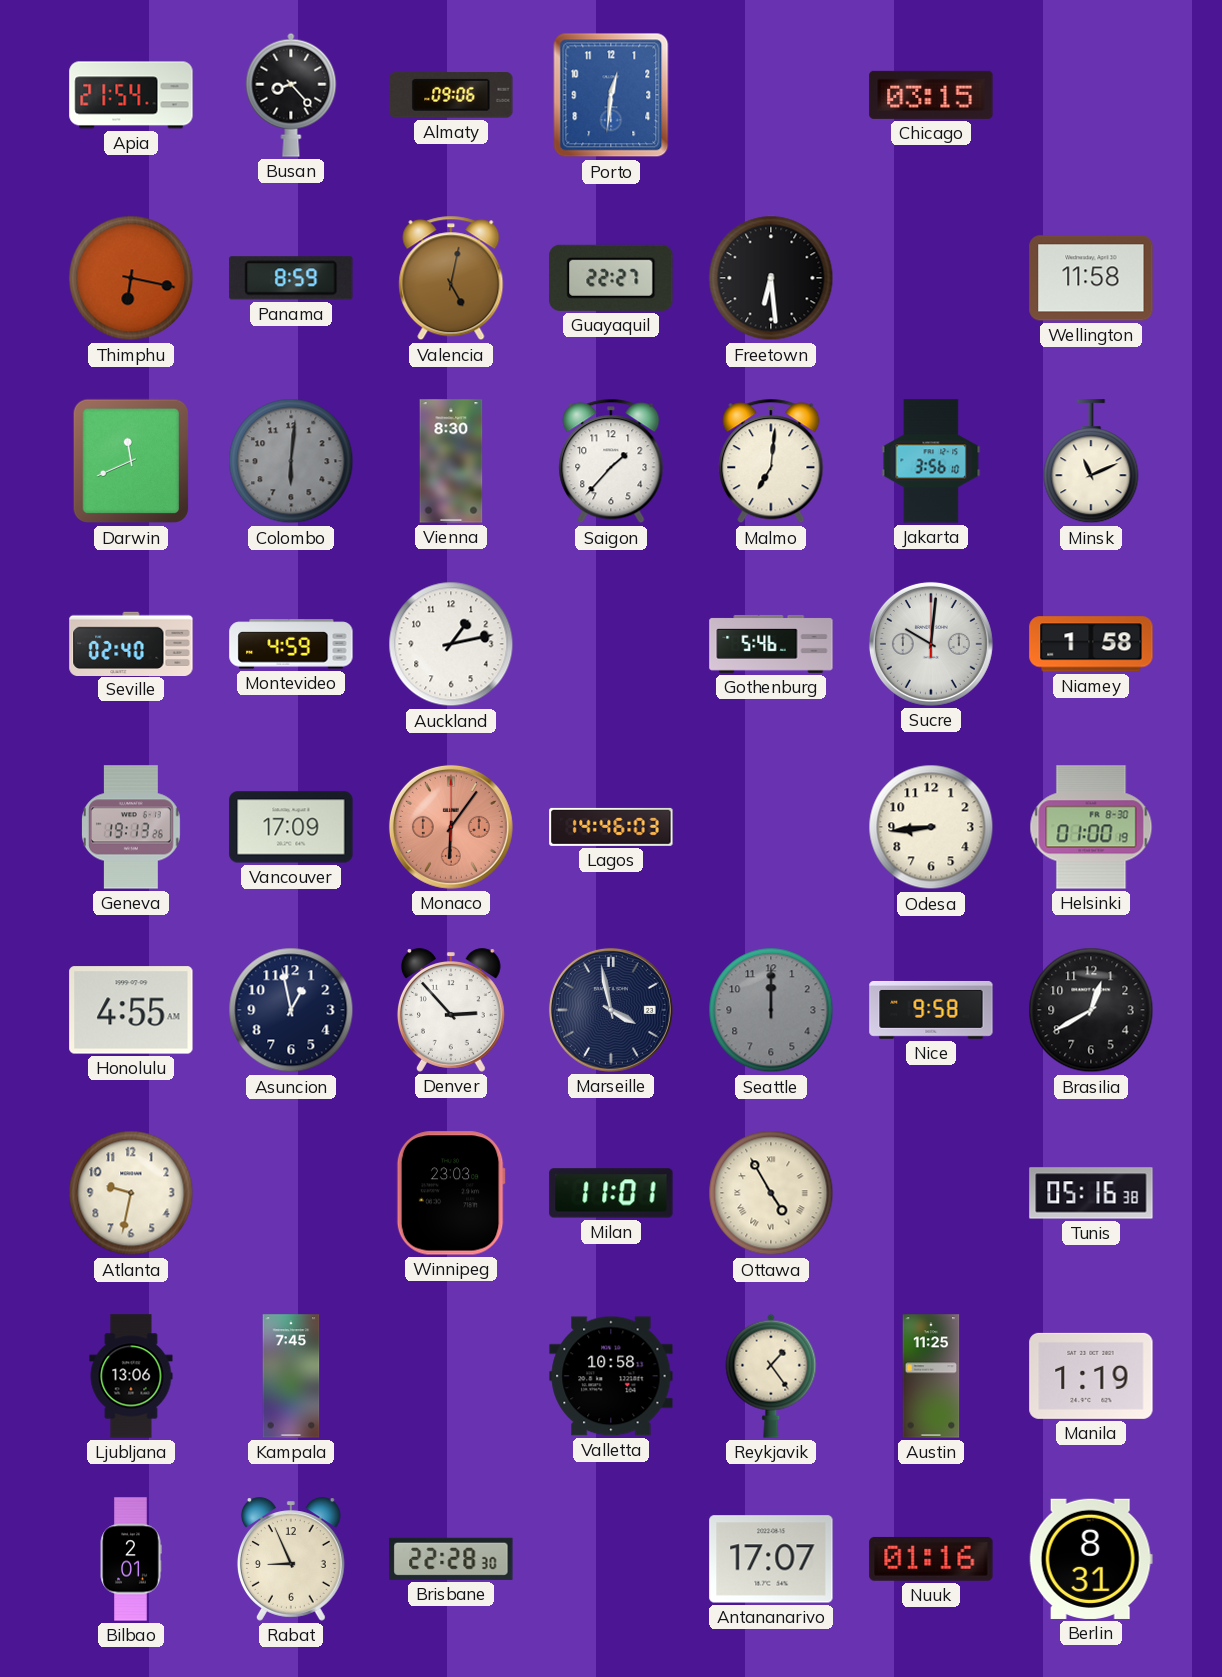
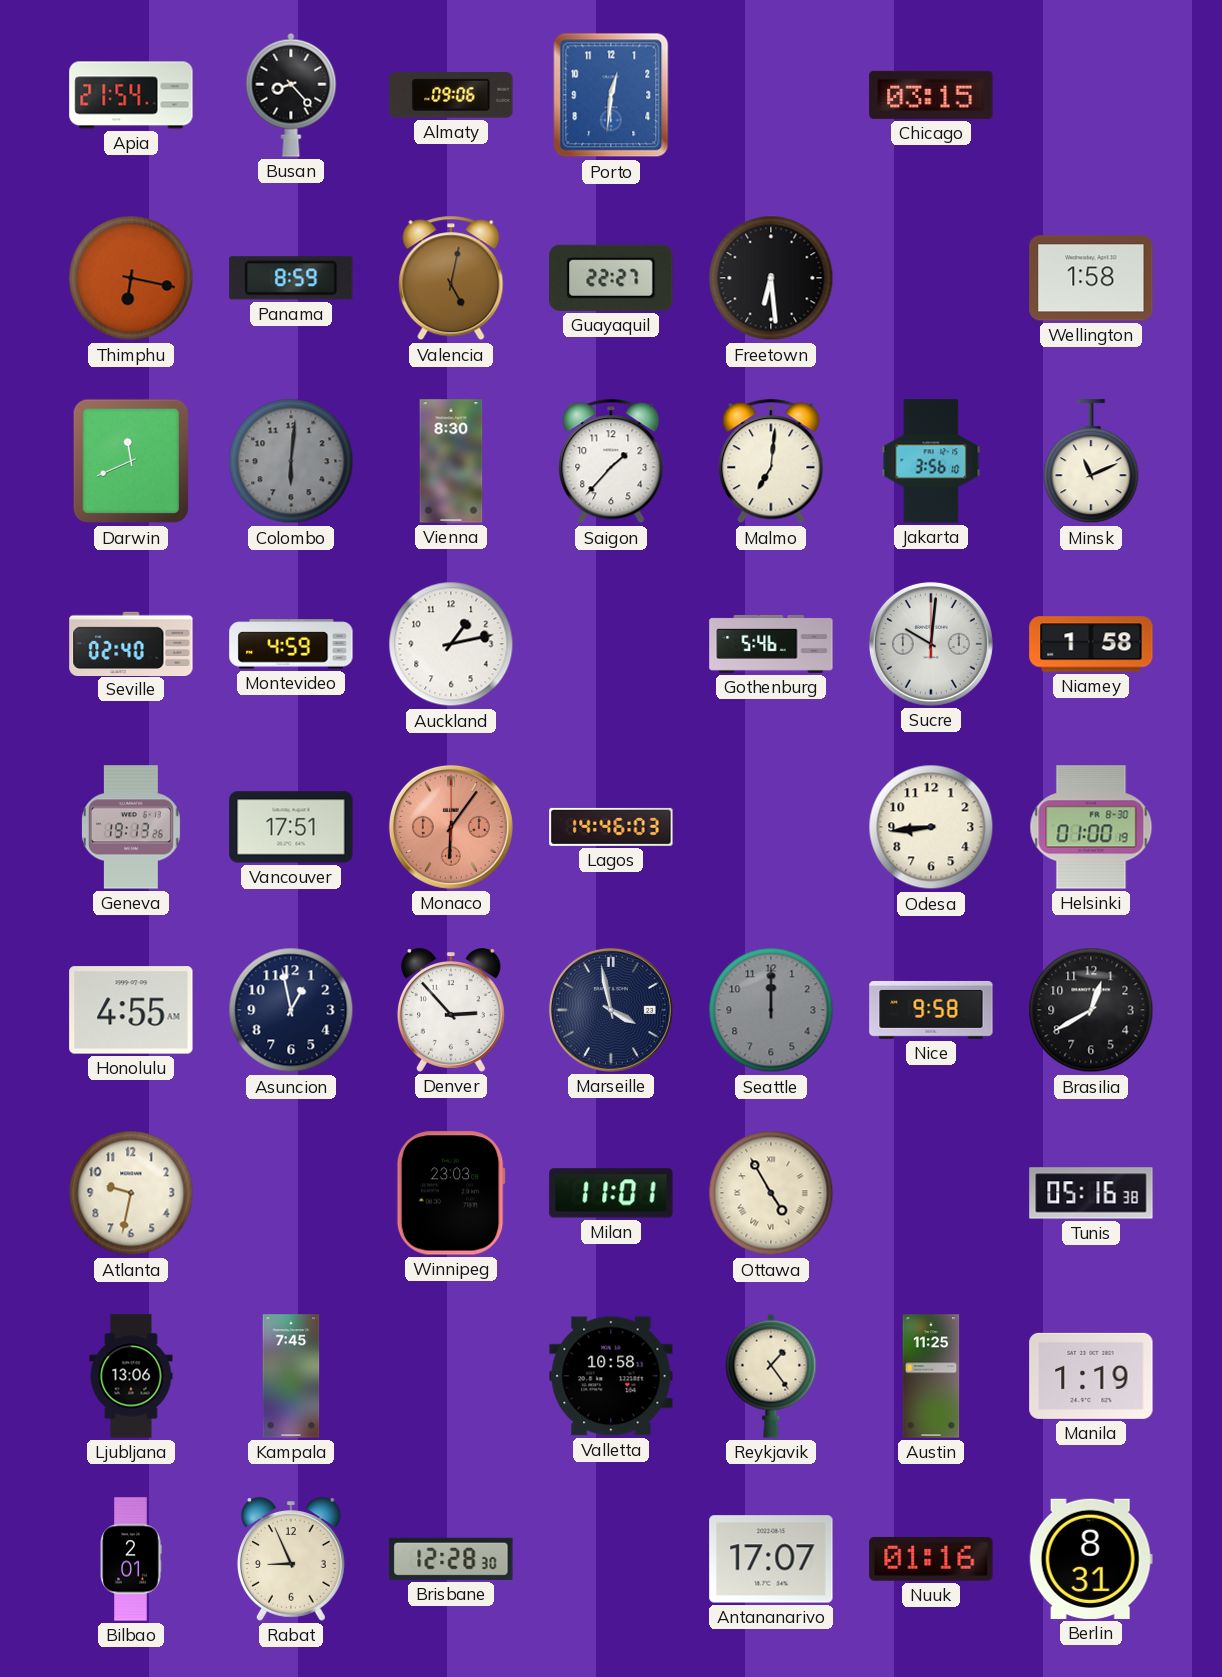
Wellington: 11:58 -> 1:58 (1091, 278)
Vancouver: 17:09 -> 17:51 (291, 827)
Brisbane: 22:28 -> 12:28 (451, 1559)
